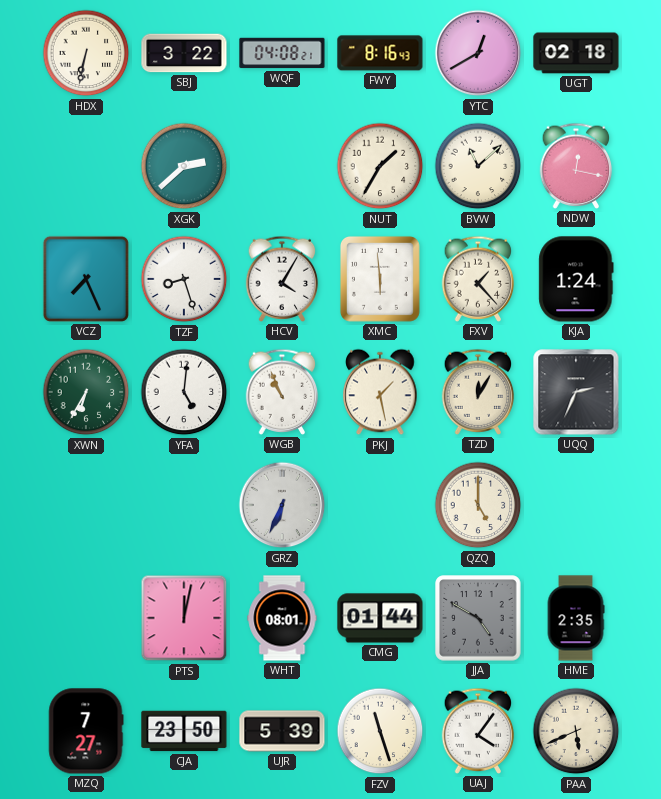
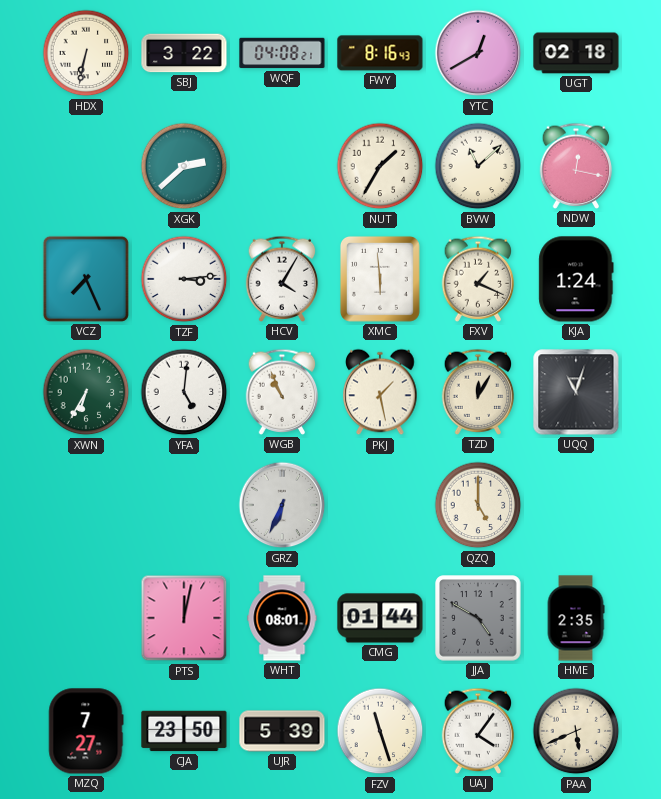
TZF: 8:27 -> 3:14 (184, 279)
FXV: 1:23 -> 1:19 (478, 279)
UQQ: 2:34 -> 11:03 (576, 392)
